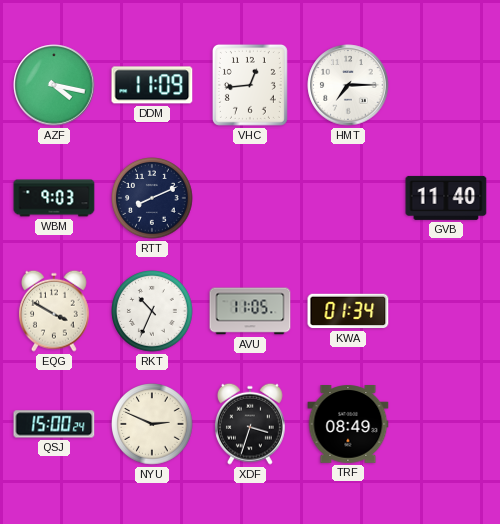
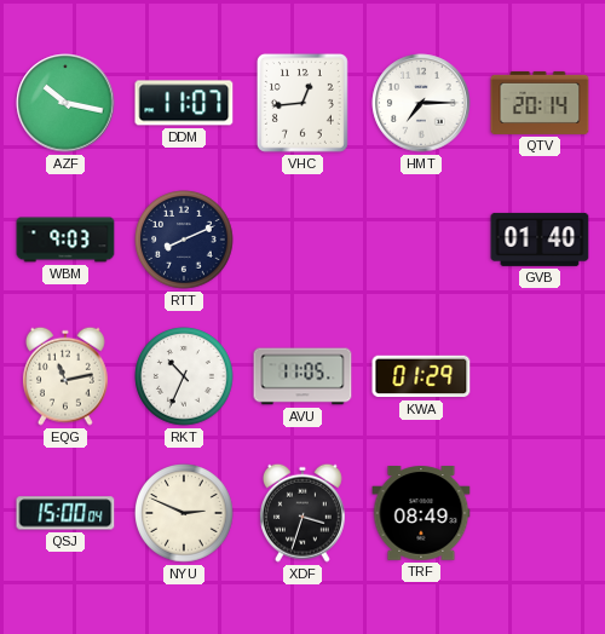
AZF: 4:17 -> 10:17 (65, 103)
DDM: 11:09 -> 11:07 (184, 103)
QTV: none -> 20:14 (540, 103)
GVB: 11:40 -> 01:40 (540, 240)
EQG: 3:50 -> 11:13 (65, 376)
KWA: 01:34 -> 01:29 (421, 376)
QSJ: 15:00:24 -> 15:00:04 (65, 513)
